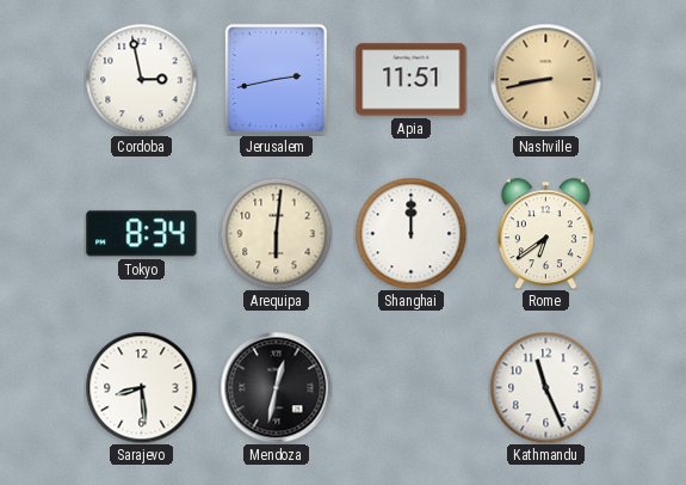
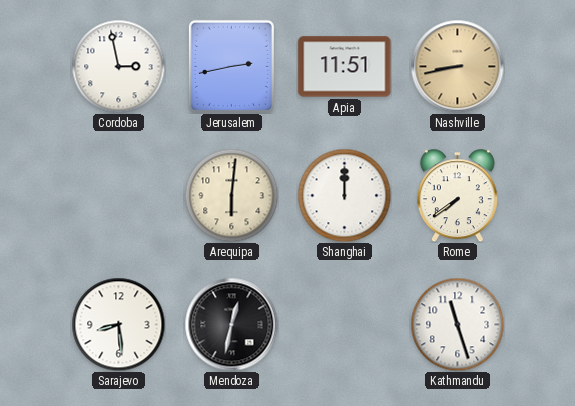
Tokyo: 8:34 -> none (142, 234)
Rome: 6:39 -> 7:39 (457, 195)
Kathmandu: 11:26 -> 11:27 (457, 324)
